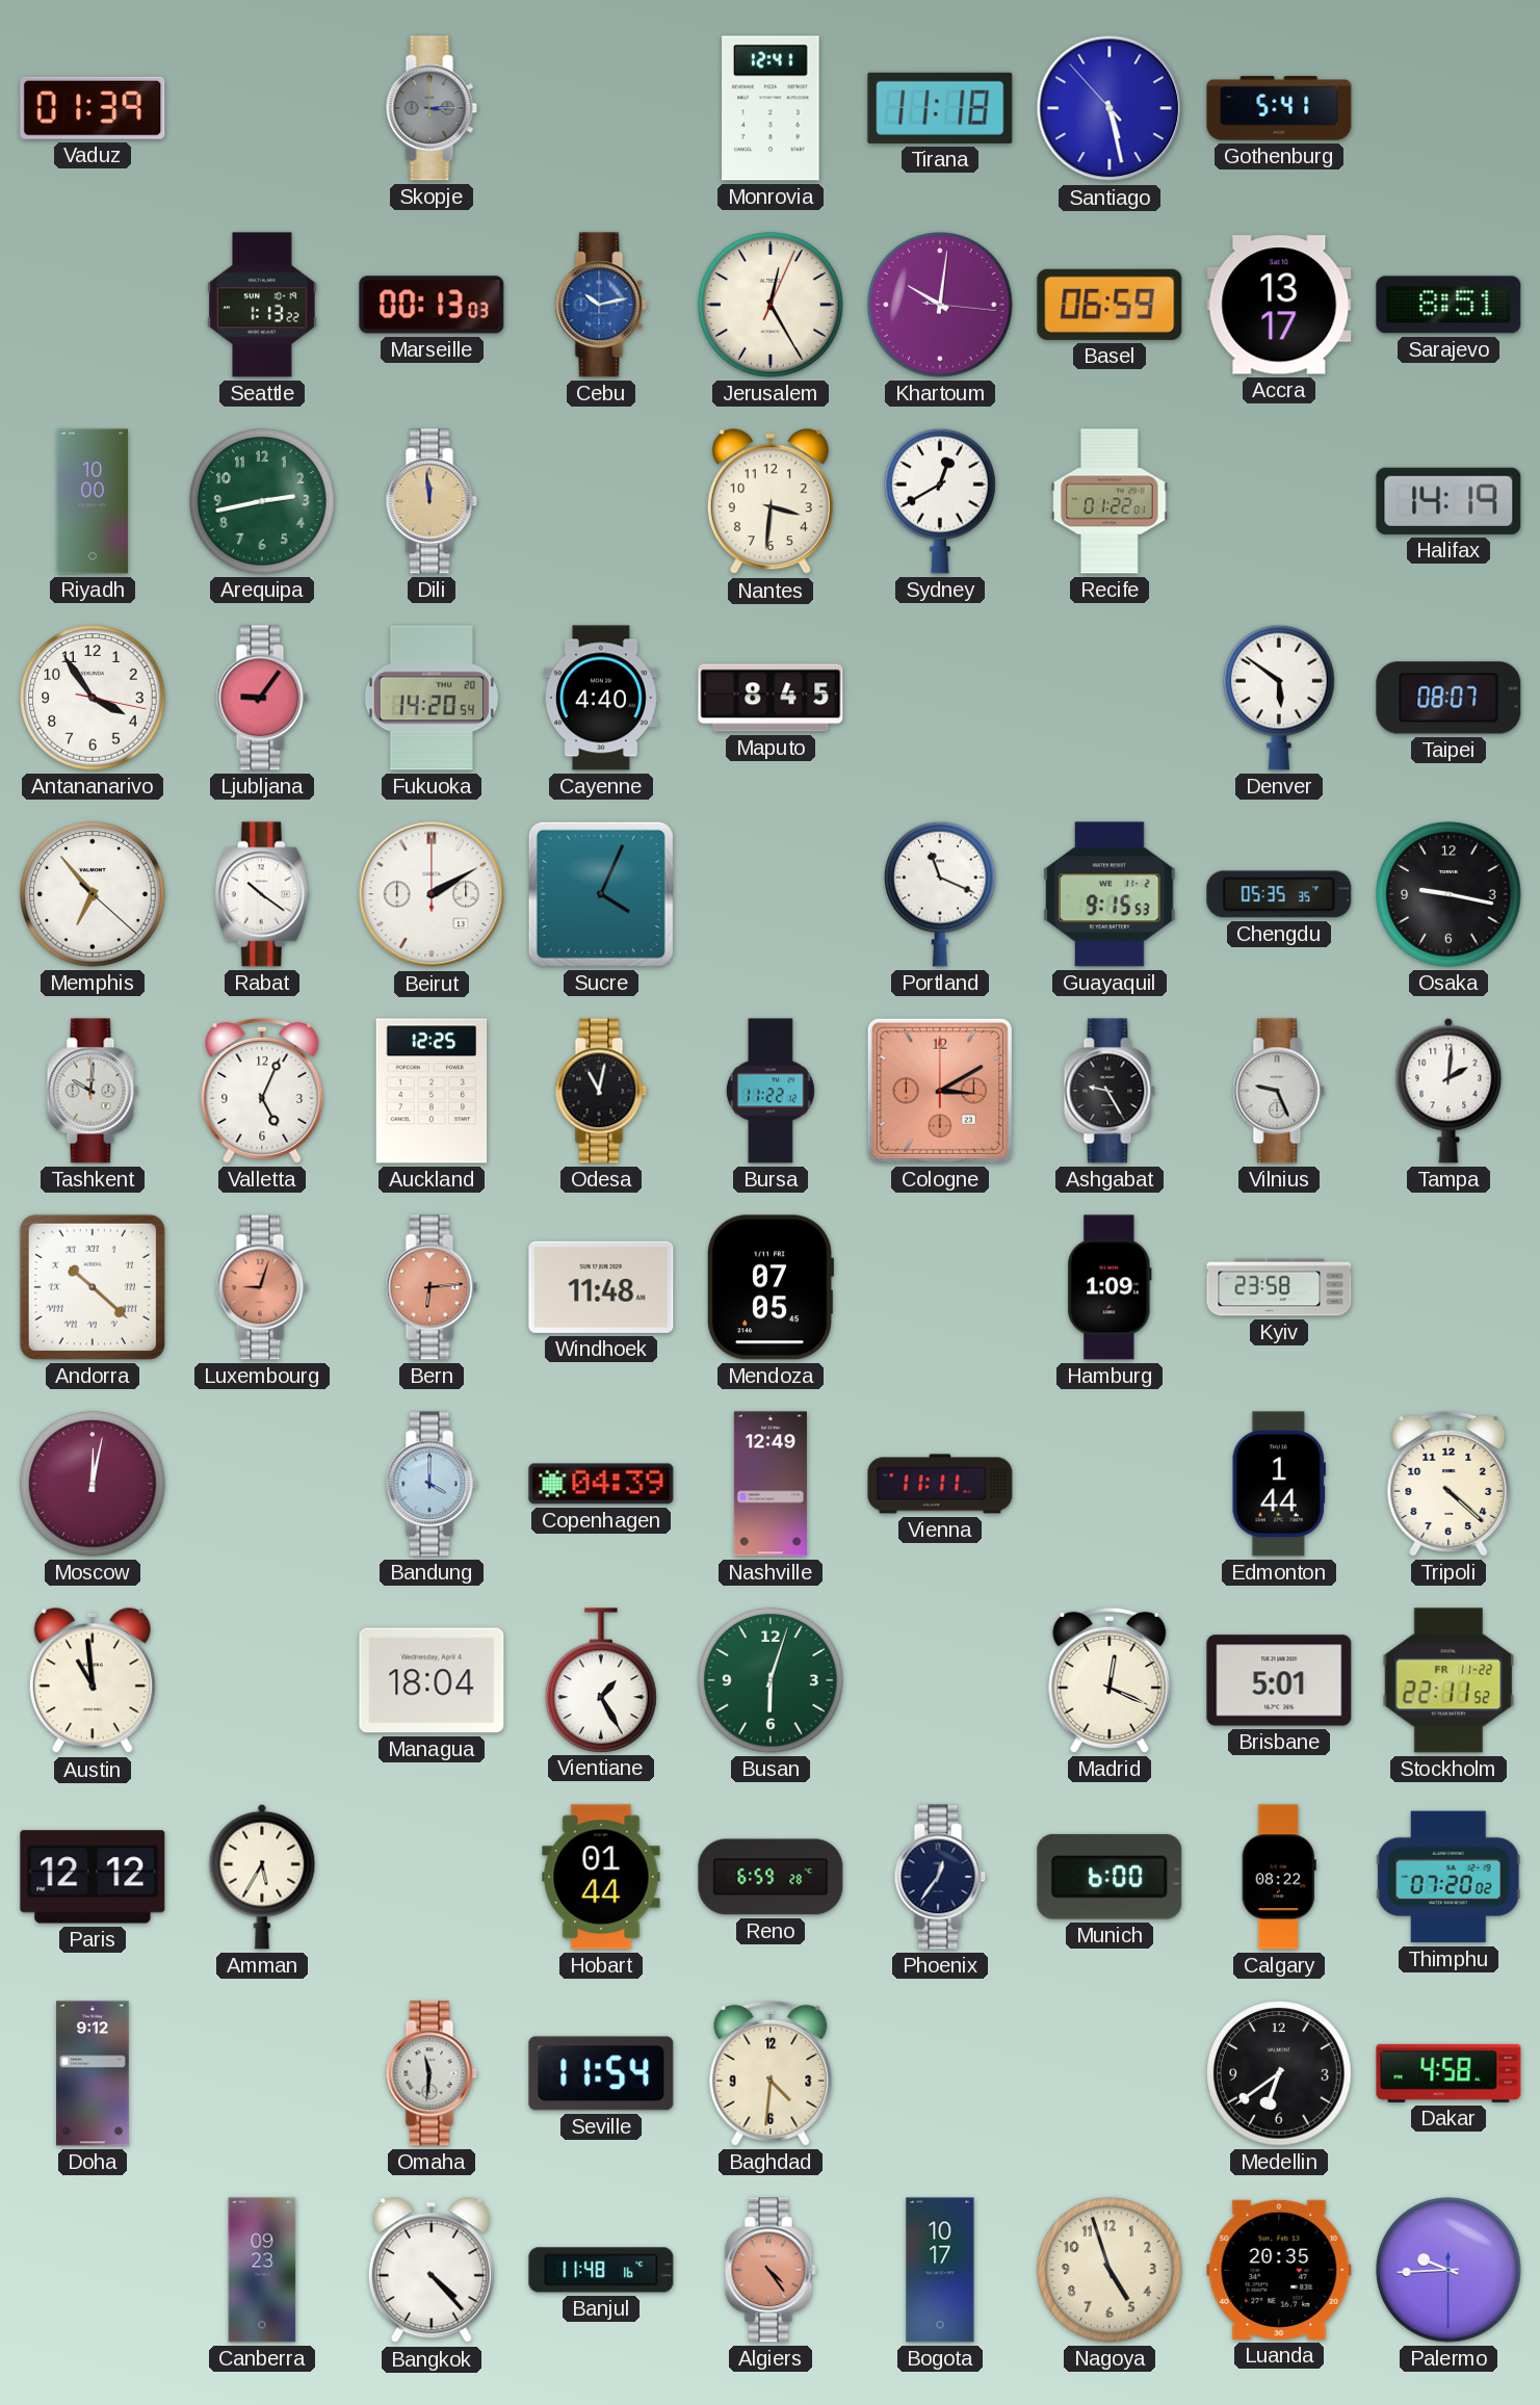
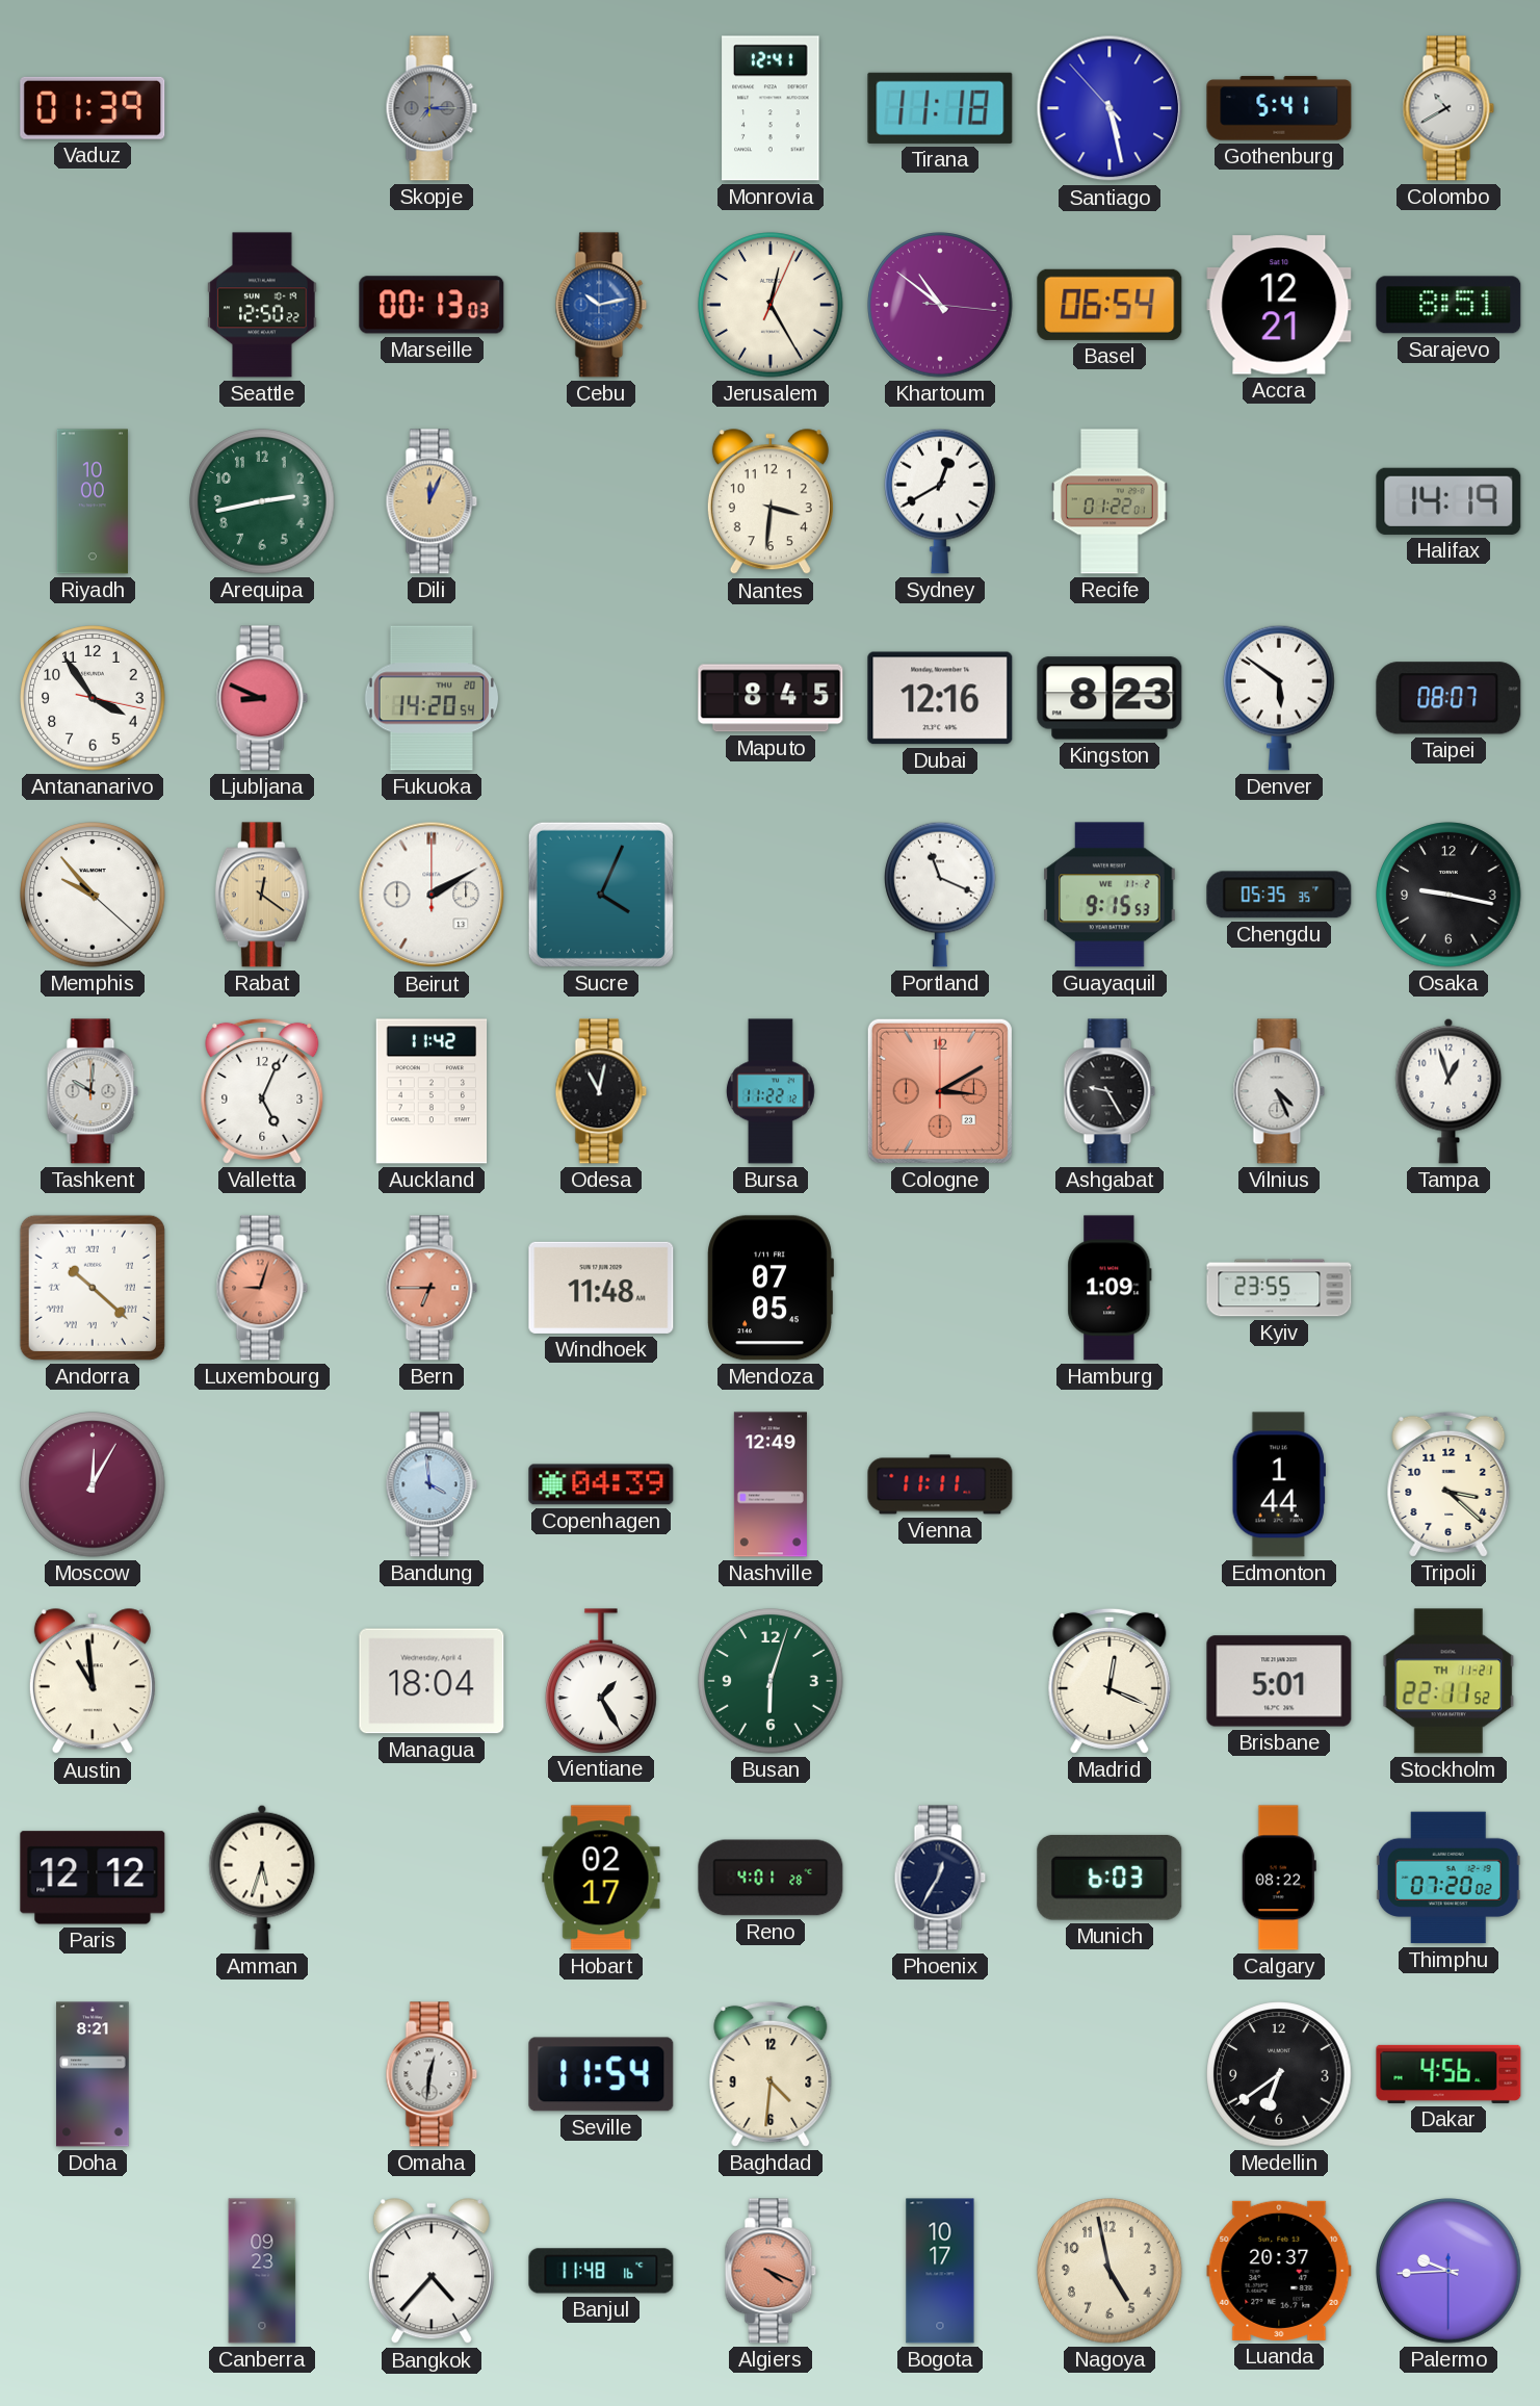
Skopje: 3:15 -> 7:15 (432, 108)
Colombo: none -> 10:40 (1448, 108)
Seattle: 1:13 -> 12:50 (262, 305)
Khartoum: 10:01 -> 10:51 (940, 305)
Basel: 06:59 -> 06:54 (1110, 305)
Accra: 13:17 -> 12:21 (1279, 305)
Dili: 11:59 -> 12:04 (432, 501)
Ljubljana: 9:06 -> 8:49 (262, 698)
Cayenne: 4:40 -> none (601, 698)
Dubai: none -> 12:16 (940, 698)
Kingston: none -> 8:23 (1110, 698)
Memphis: 6:53 -> 9:53 (93, 895)
Rabat: 10:21 -> 12:21 (262, 895)
Rabat dial: white -> champagne (262, 895)
Auckland: 12:25 -> 11:42 (432, 1091)
Vilnius: 9:26 -> 4:26 (1279, 1091)
Tampa: 2:01 -> 12:57 (1448, 1091)
Bern: 6:14 -> 6:45 (432, 1288)
Kyiv: 23:58 -> 23:55 (1279, 1288)
Moscow: 12:02 -> 12:05 (93, 1484)
Bandung: 4:00 -> 3:59 (432, 1484)
Tripoli: 4:22 -> 3:22 (1448, 1484)
Stockholm date: FR 11-22 -> TH 11-21 (1448, 1681)
Amman: 5:35 -> 5:33 (262, 1878)
Hobart: 01:44 -> 02:17 (601, 1878)
Reno: 6:59 -> 4:01 (771, 1878)
Phoenix: 12:36 -> 12:35 (940, 1878)
Munich: 6:00 -> 6:03 (1110, 1878)
Doha: 9:12 -> 8:21 (93, 2074)
Omaha: 11:31 -> 12:31 (432, 2074)
Dakar: 4:58 -> 4:56 (1448, 2074)
Bangkok: 4:23 -> 4:37 (432, 2272)
Algiers: 4:24 -> 4:19 (771, 2271)
Nagoya: 4:57 -> 4:58 (1110, 2271)
Luanda: 20:35 -> 20:37 (1279, 2271)
